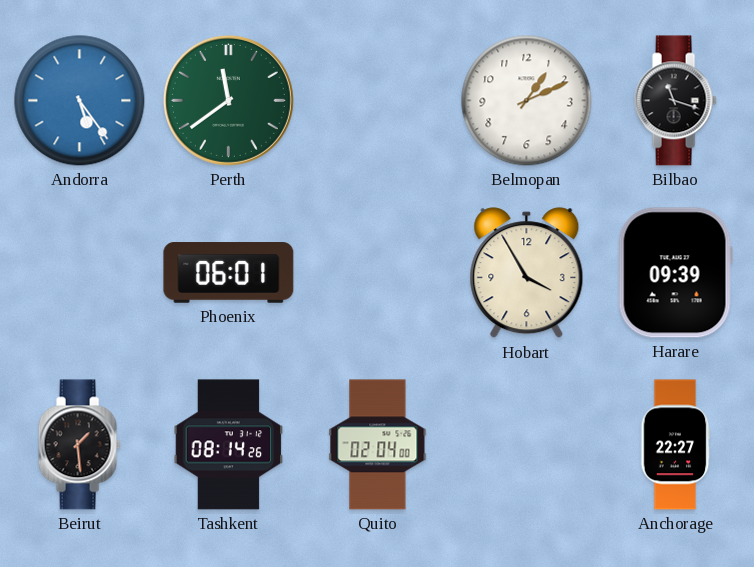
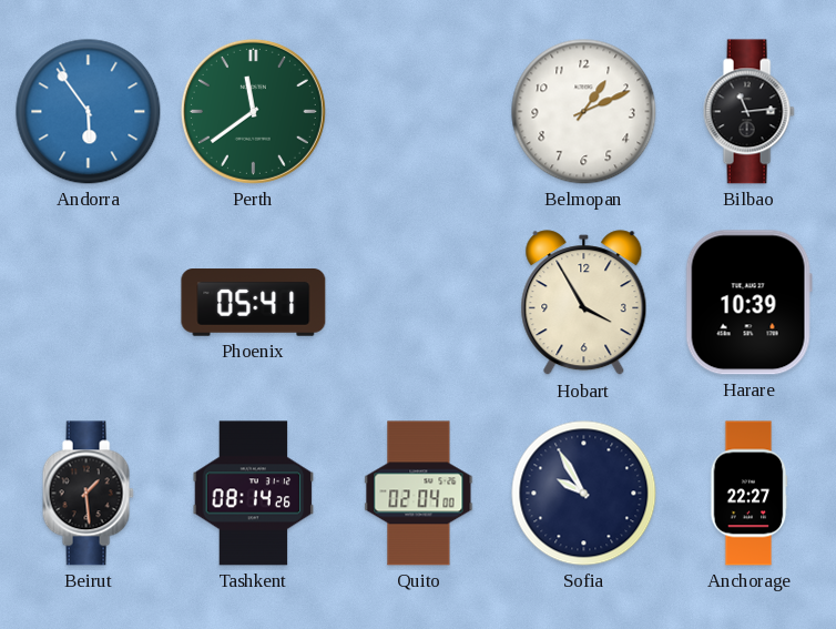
Andorra: 5:24 -> 5:54 (89, 112)
Bilbao: 11:18 -> 11:14 (748, 112)
Phoenix: 06:01 -> 05:41 (254, 303)
Harare: 09:39 -> 10:39 (748, 303)
Sofia: none -> 9:55 (584, 494)
